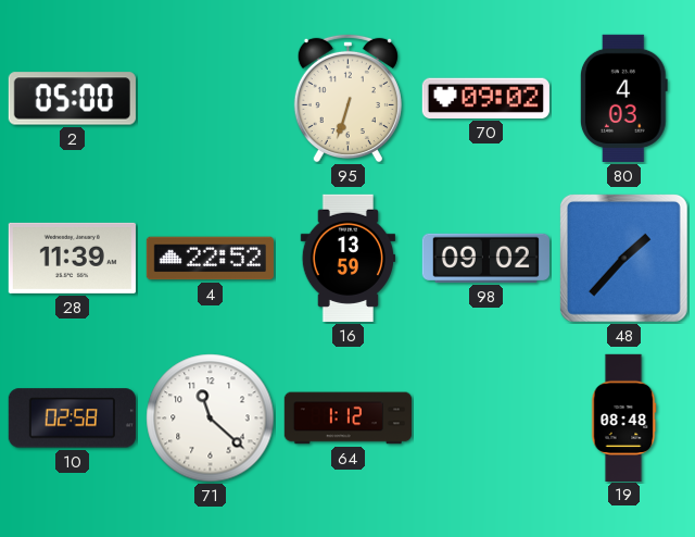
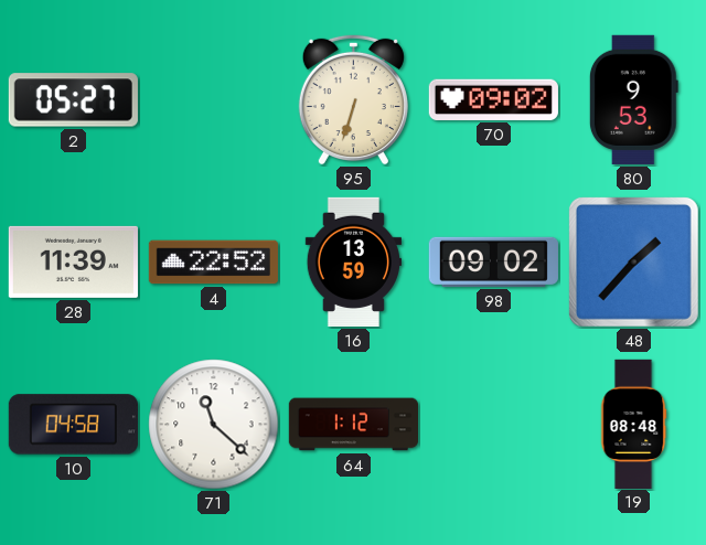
2: 05:00 -> 05:27 (73, 100)
80: 4:03 -> 9:53 (633, 99)
10: 02:58 -> 04:58 (73, 425)
